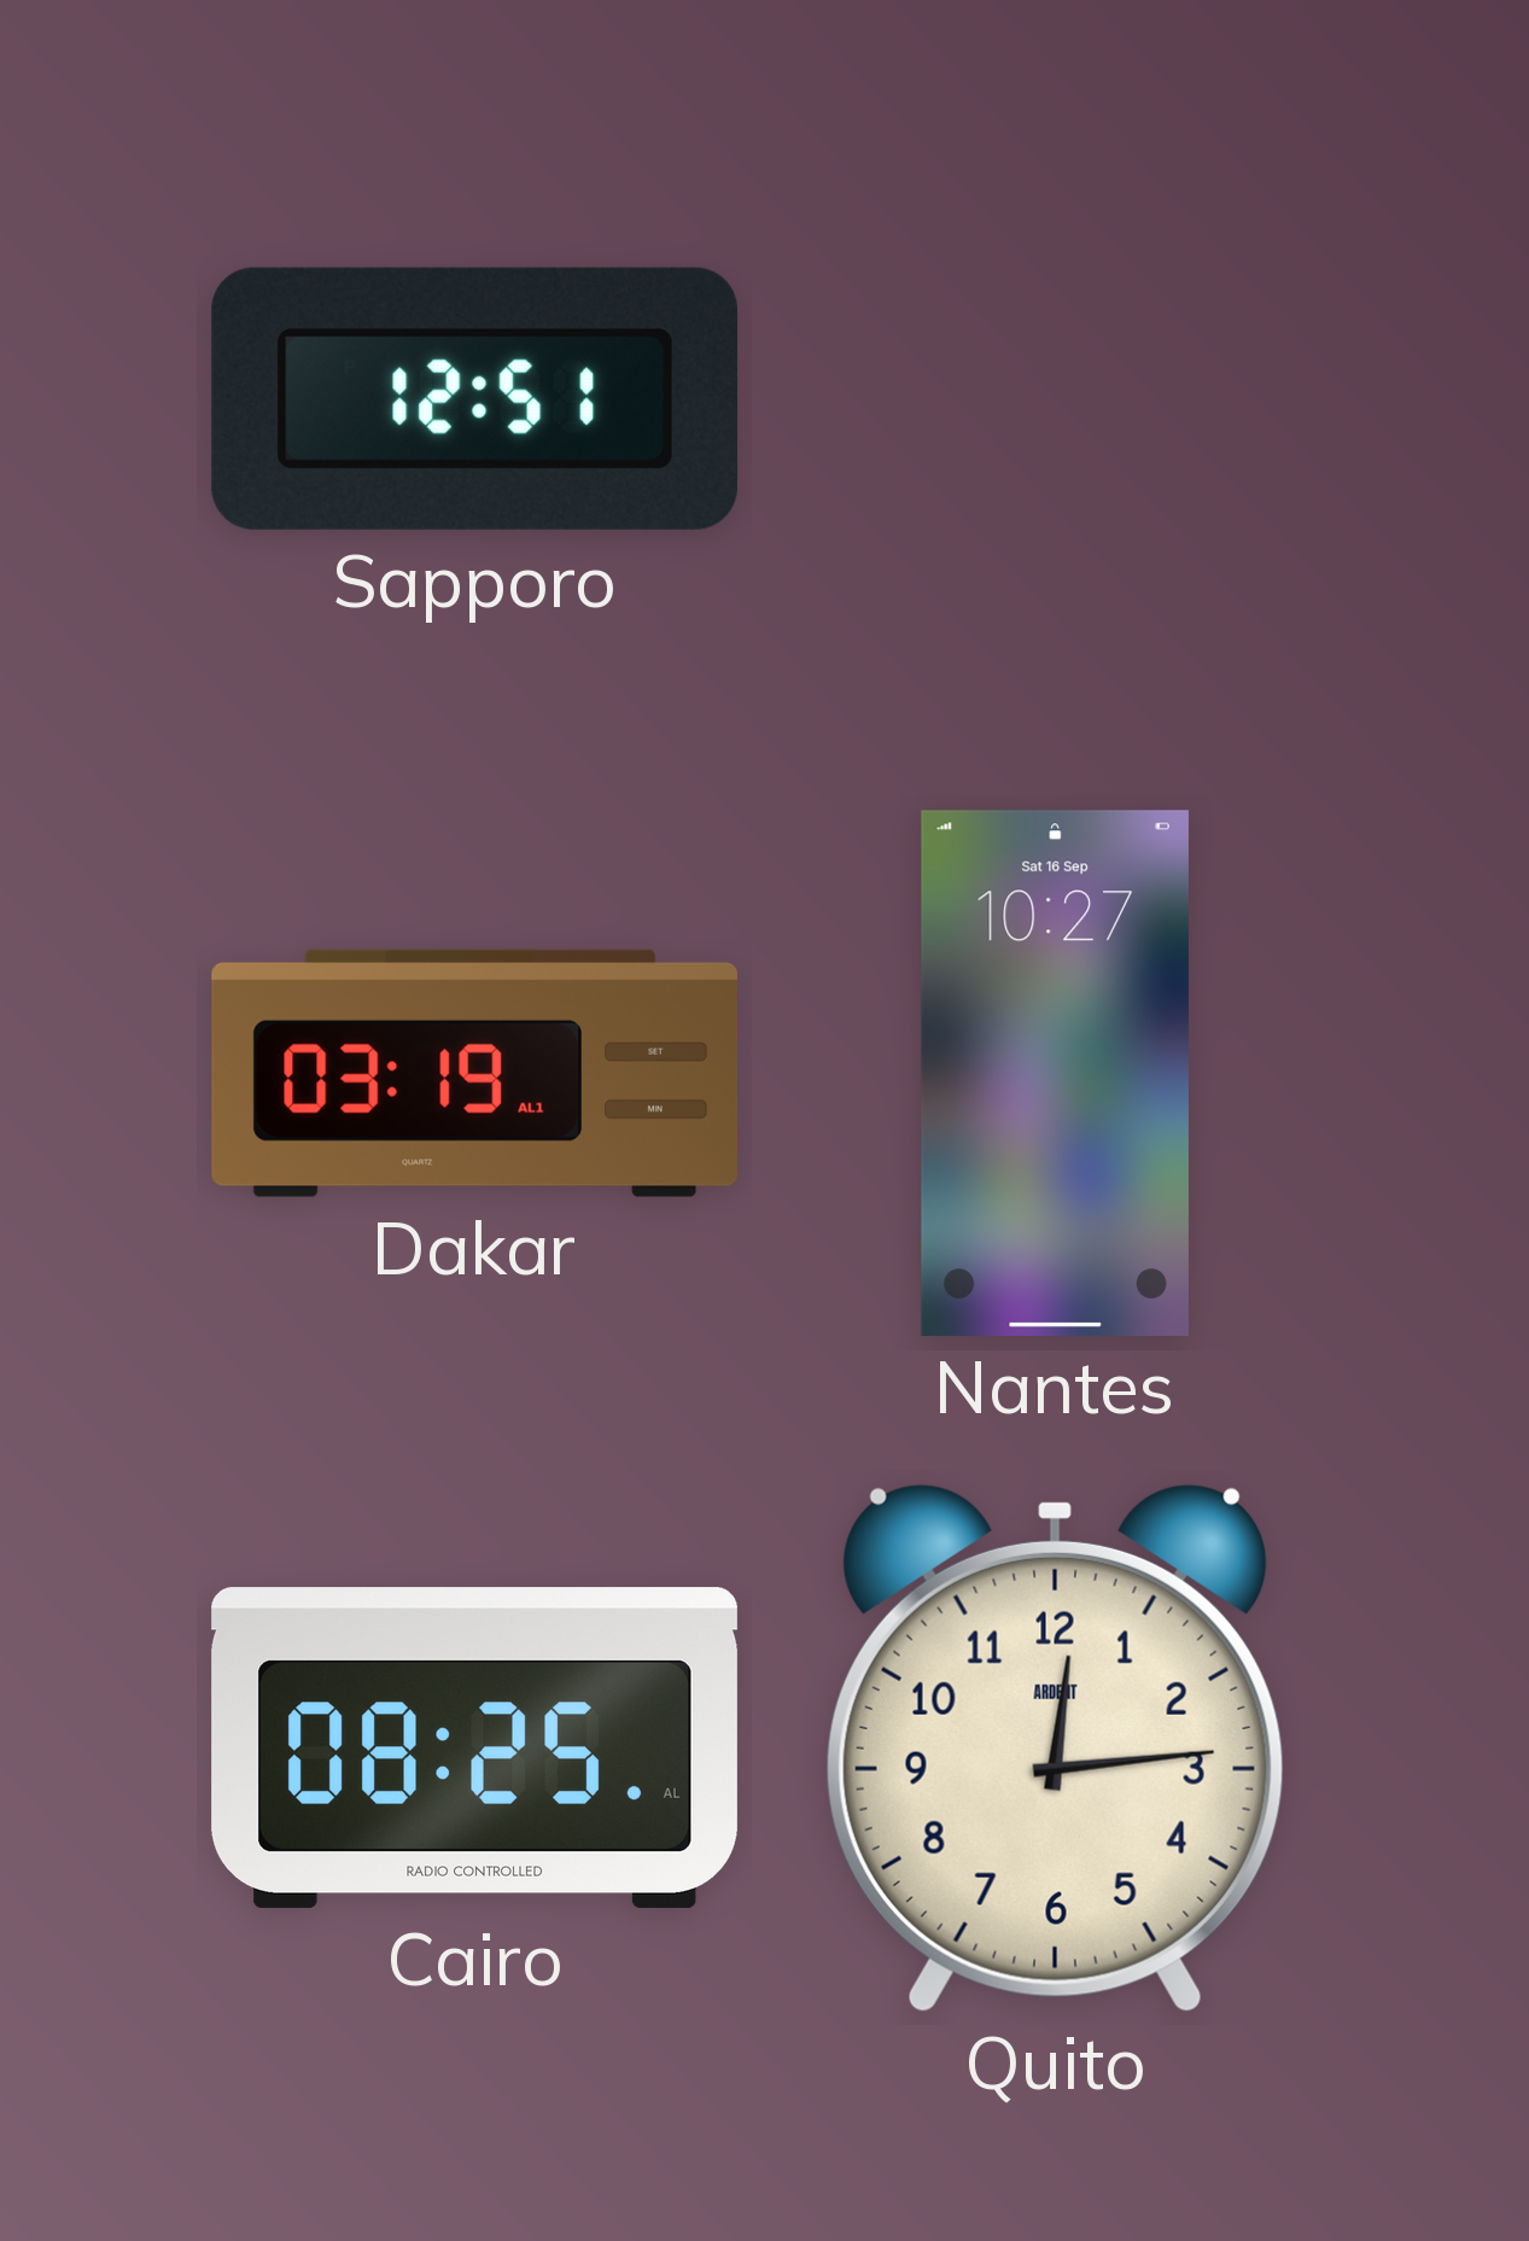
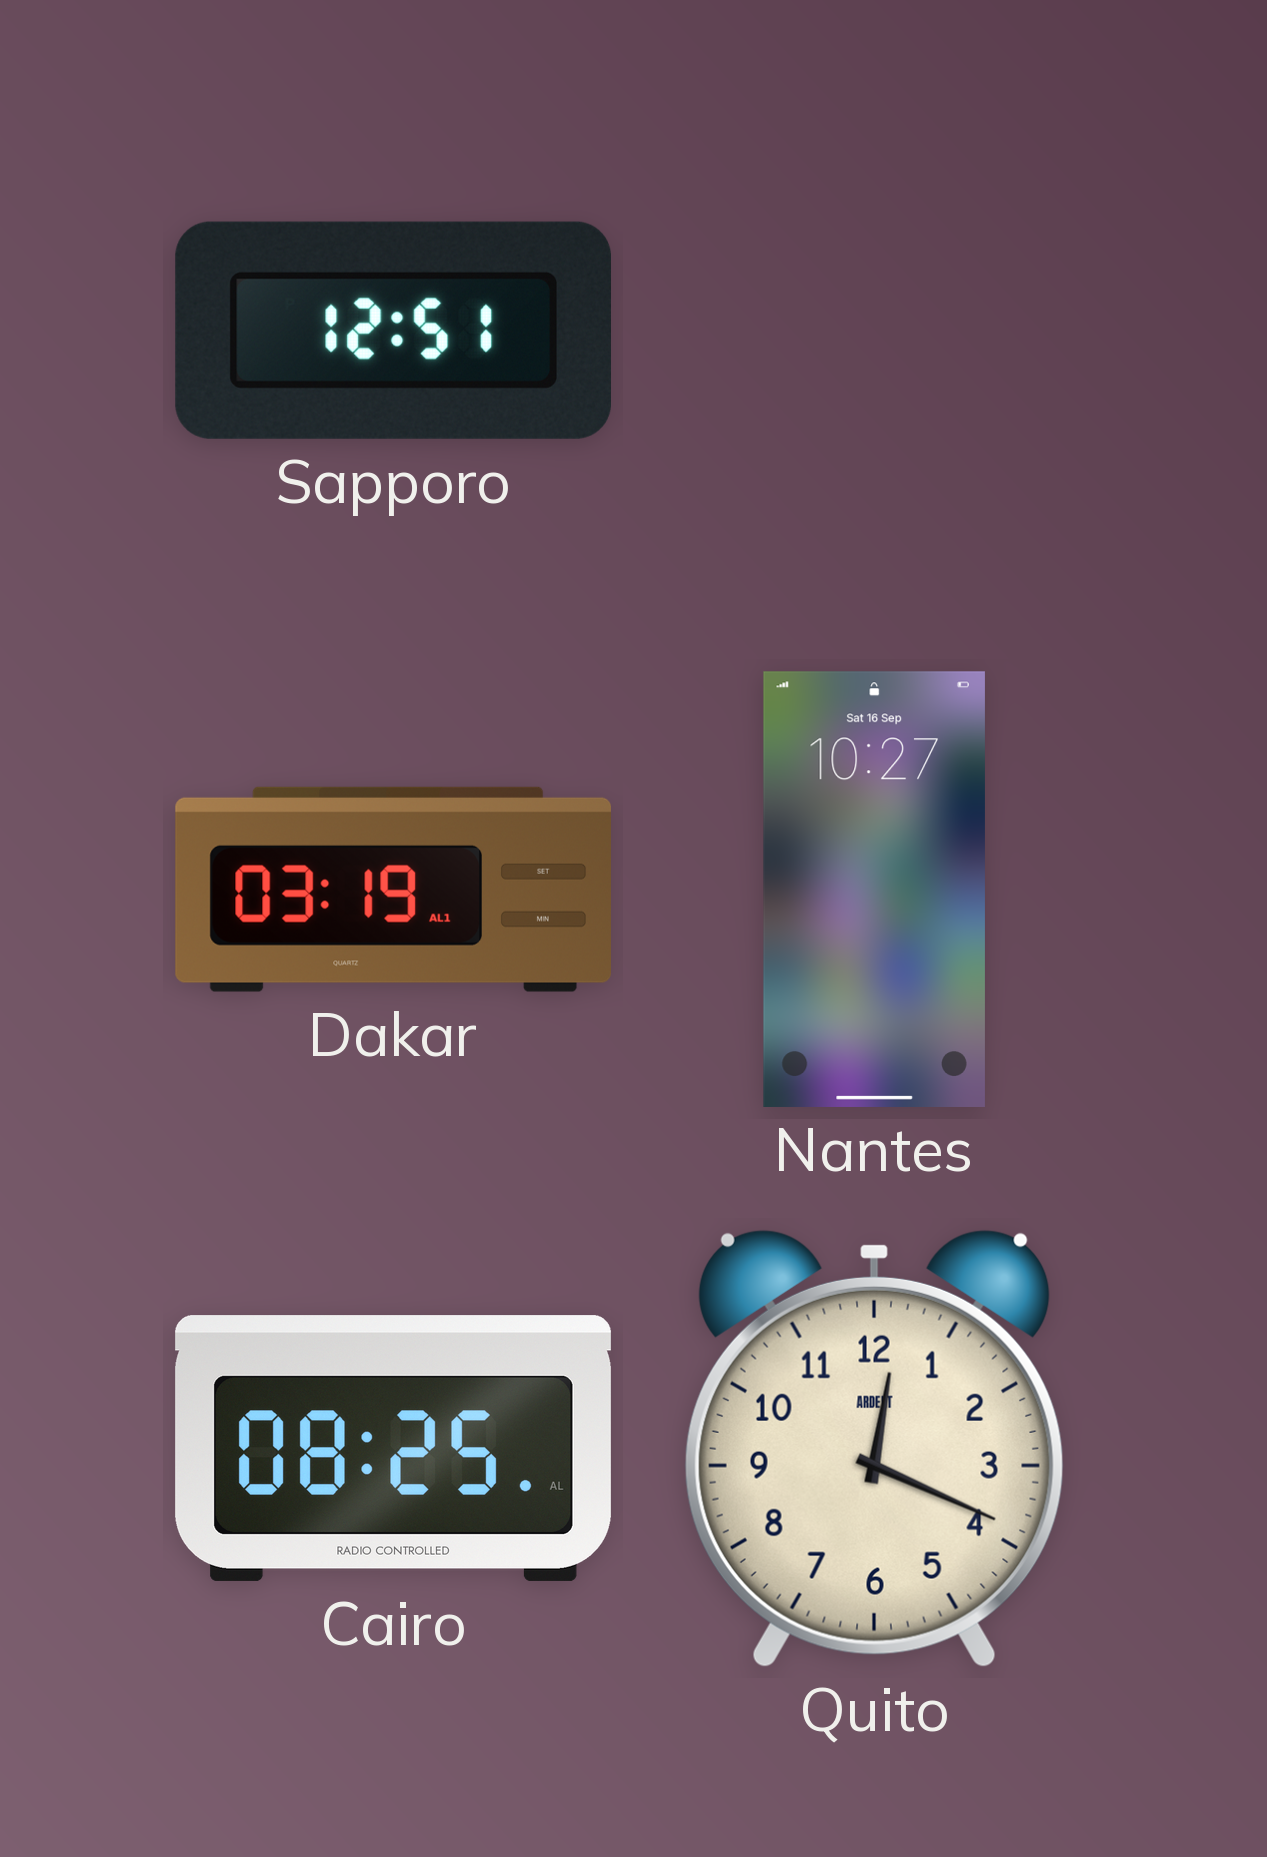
Quito: 12:14 -> 12:19 (874, 1448)
